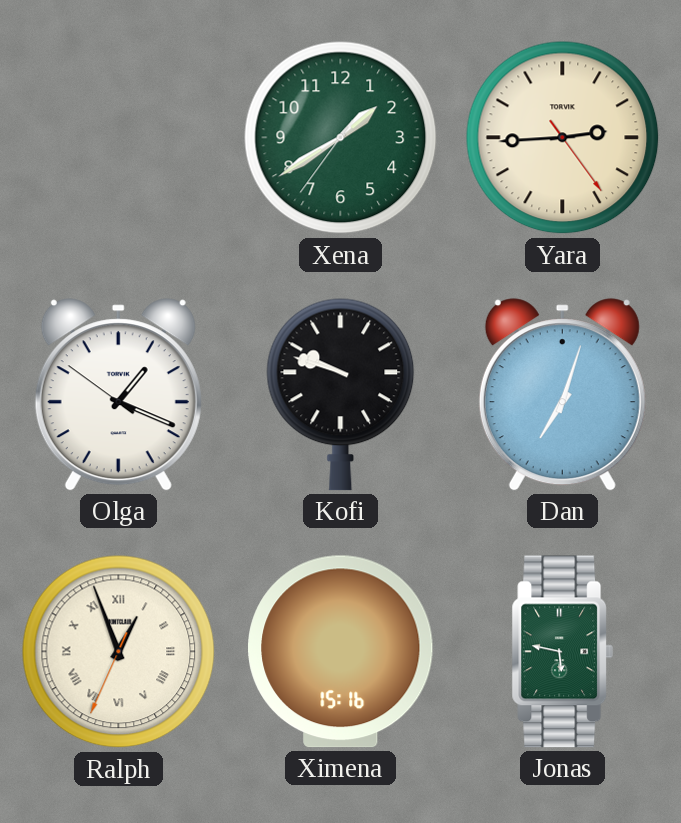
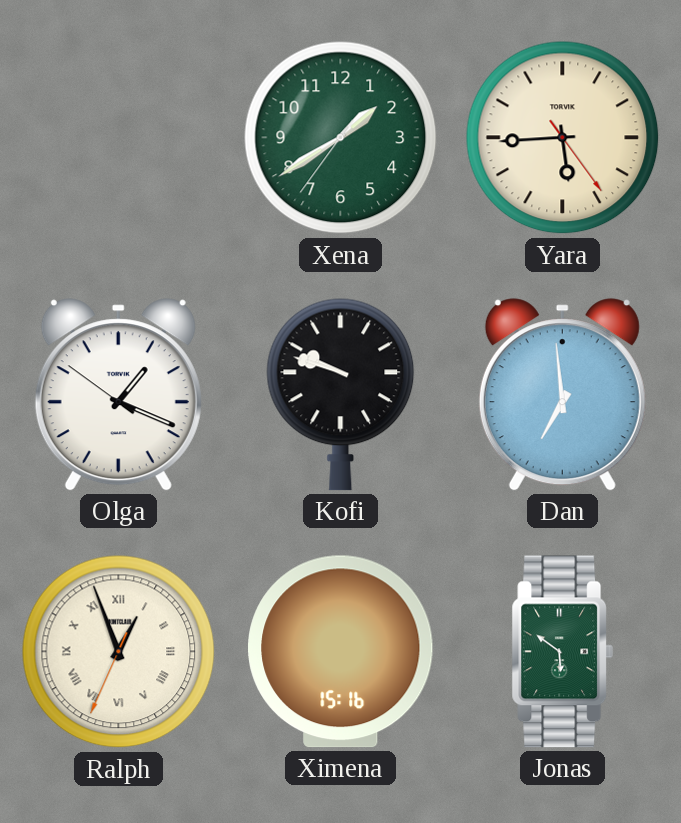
Yara: 2:44 -> 5:44 (563, 138)
Dan: 7:03 -> 6:59 (562, 395)
Jonas: 5:47 -> 5:51 (563, 652)
